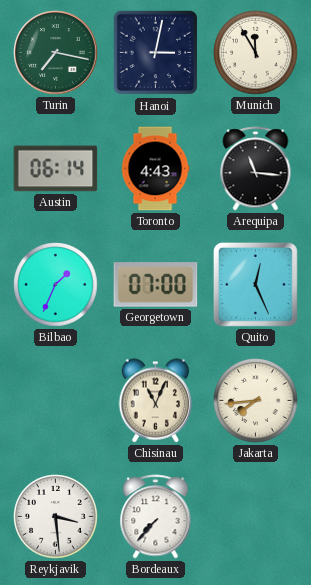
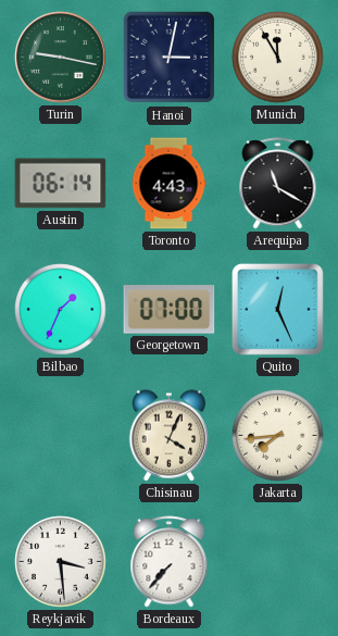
Turin: 7:17 -> 9:17 (61, 58)
Arequipa: 11:16 -> 11:20 (278, 184)
Chisinau: 11:04 -> 4:04 (170, 436)
